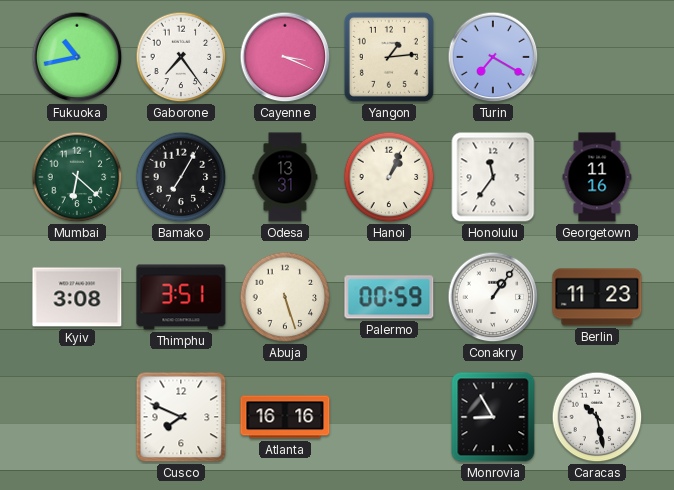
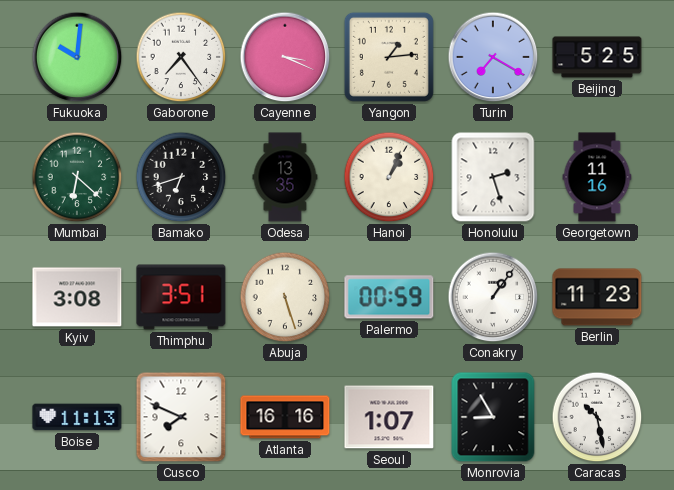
Fukuoka: 10:43 -> 10:01 (77, 57)
Beijing: none -> 5:25 (597, 57)
Bamako: 7:05 -> 6:42 (181, 177)
Odesa: 13:31 -> 13:35 (285, 177)
Honolulu: 11:36 -> 2:27 (493, 177)
Boise: none -> 11:13 (77, 417)
Seoul: none -> 1:07 (389, 417)
